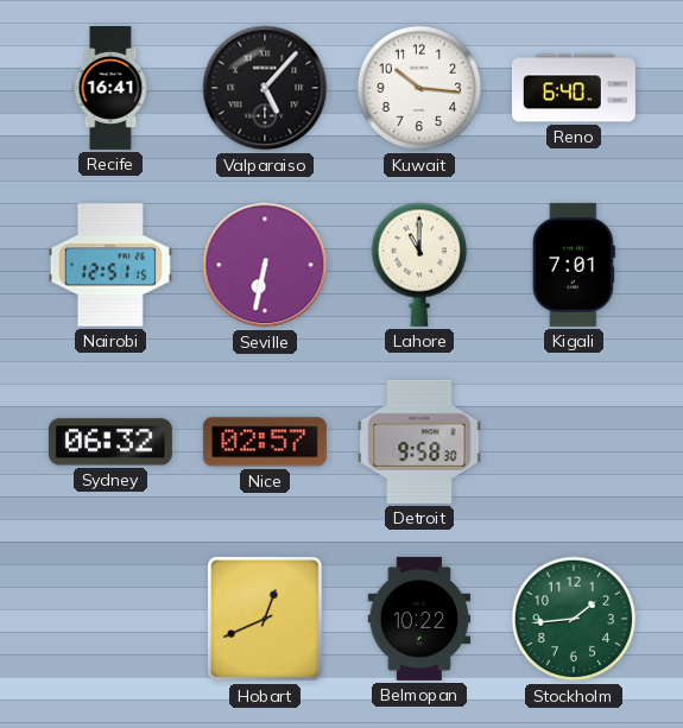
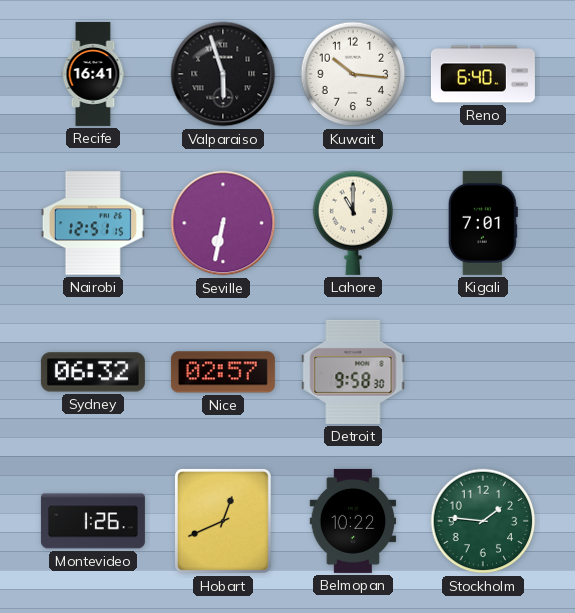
Valparaiso: 5:07 -> 5:57 (223, 74)
Montevideo: none -> 1:26 (93, 521)
Stockholm: 1:44 -> 1:46 (483, 521)
